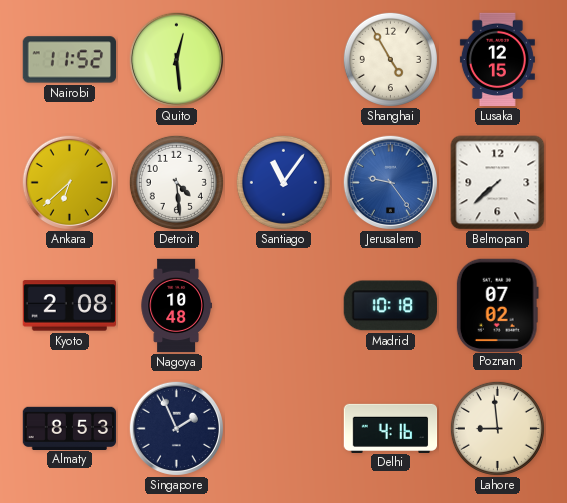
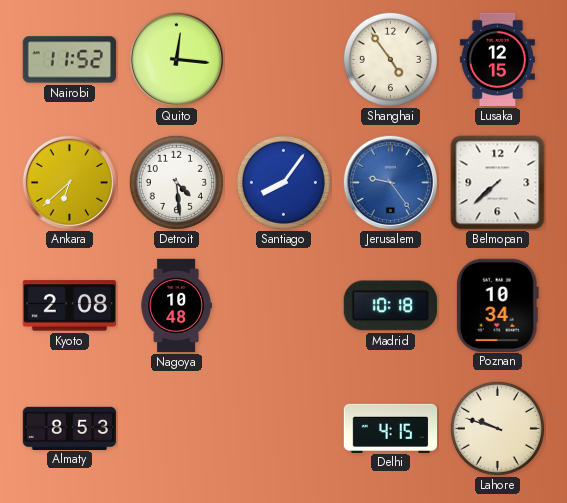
Quito: 12:29 -> 12:16 (176, 59)
Shanghai: 4:55 -> 4:54 (390, 59)
Santiago: 11:06 -> 8:06 (283, 182)
Poznan: 07:02 -> 10:34 (497, 305)
Singapore: 1:56 -> none (176, 428)
Delhi: 4:16 -> 4:15 (391, 428)
Lahore: 8:59 -> 9:48 (497, 428)
